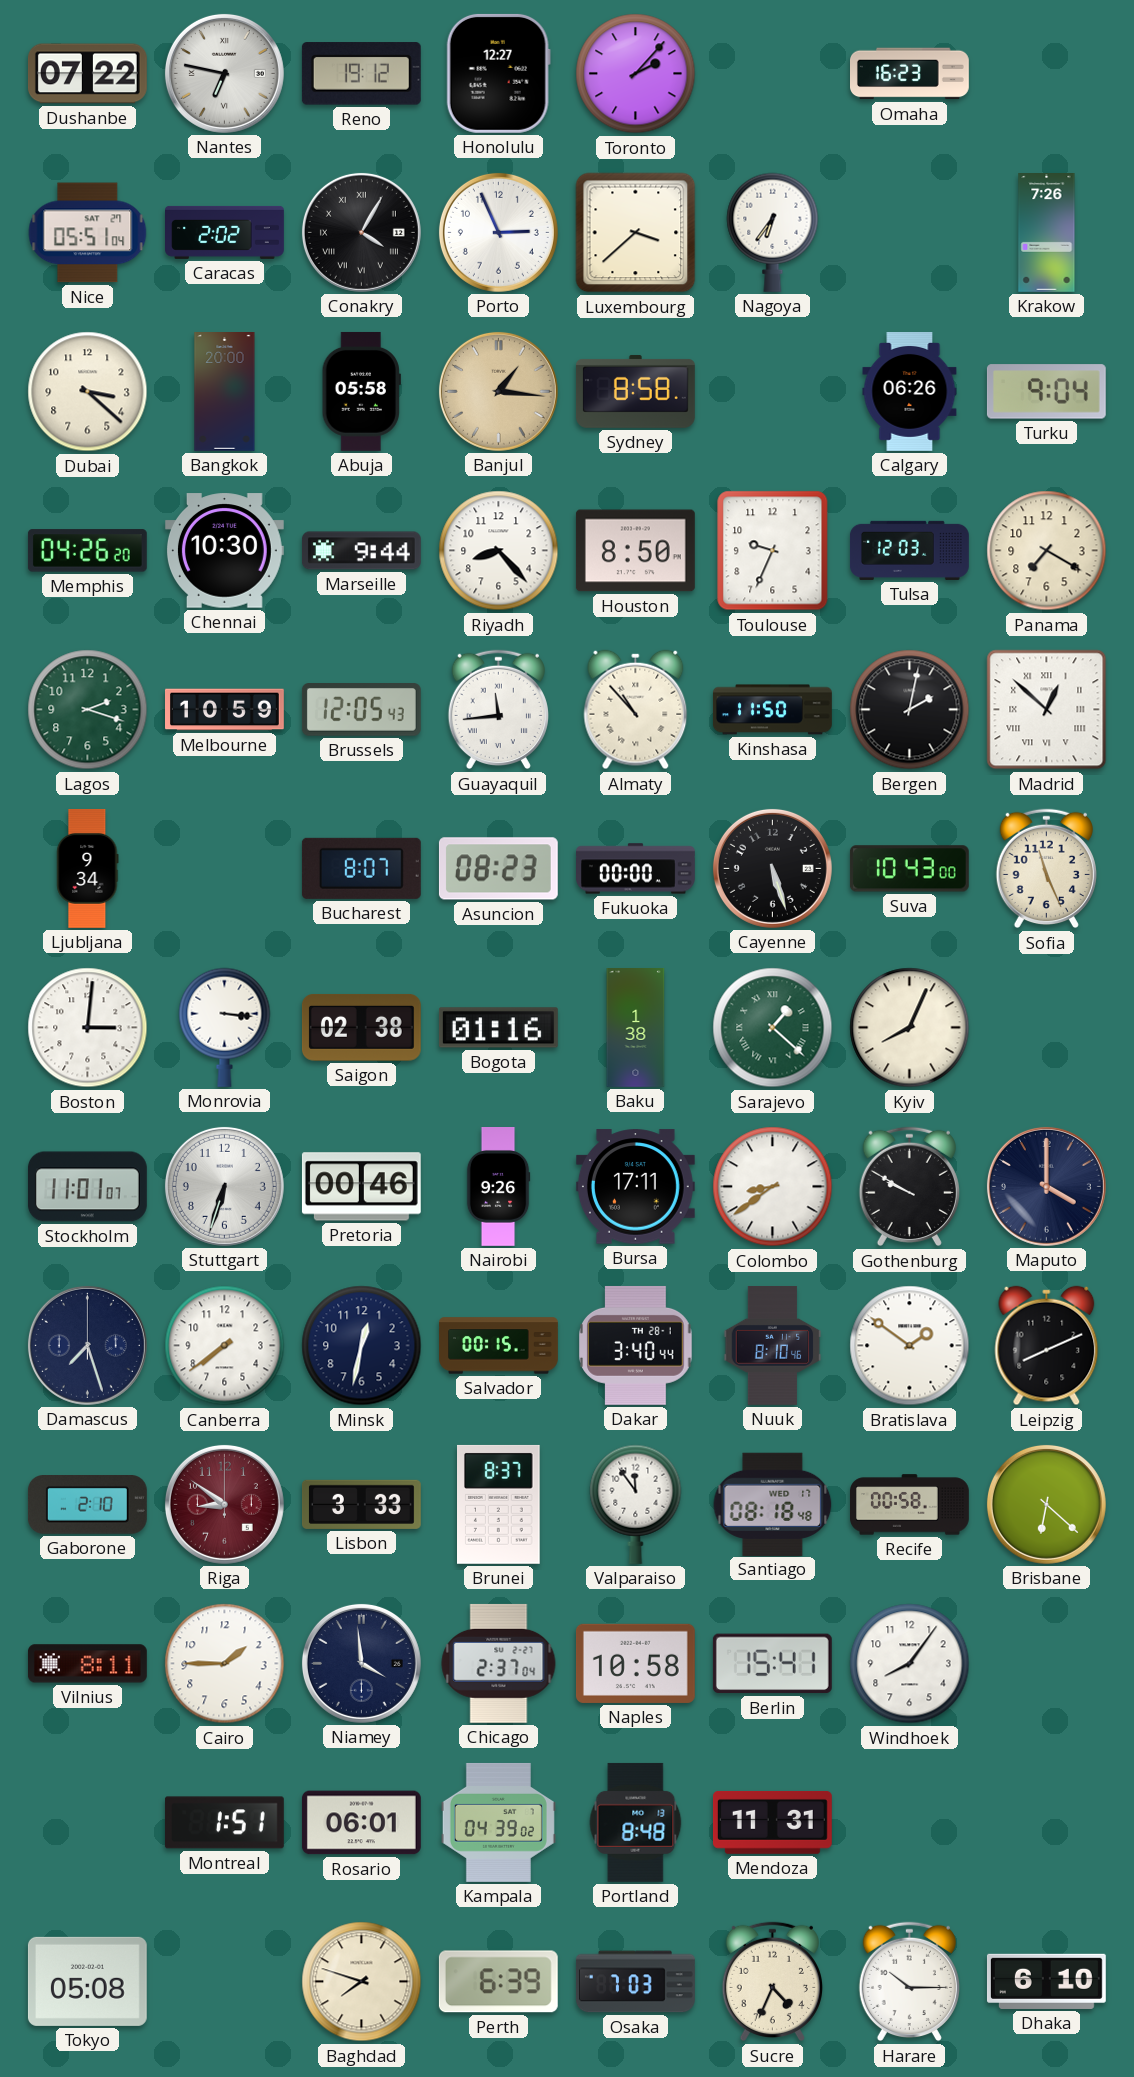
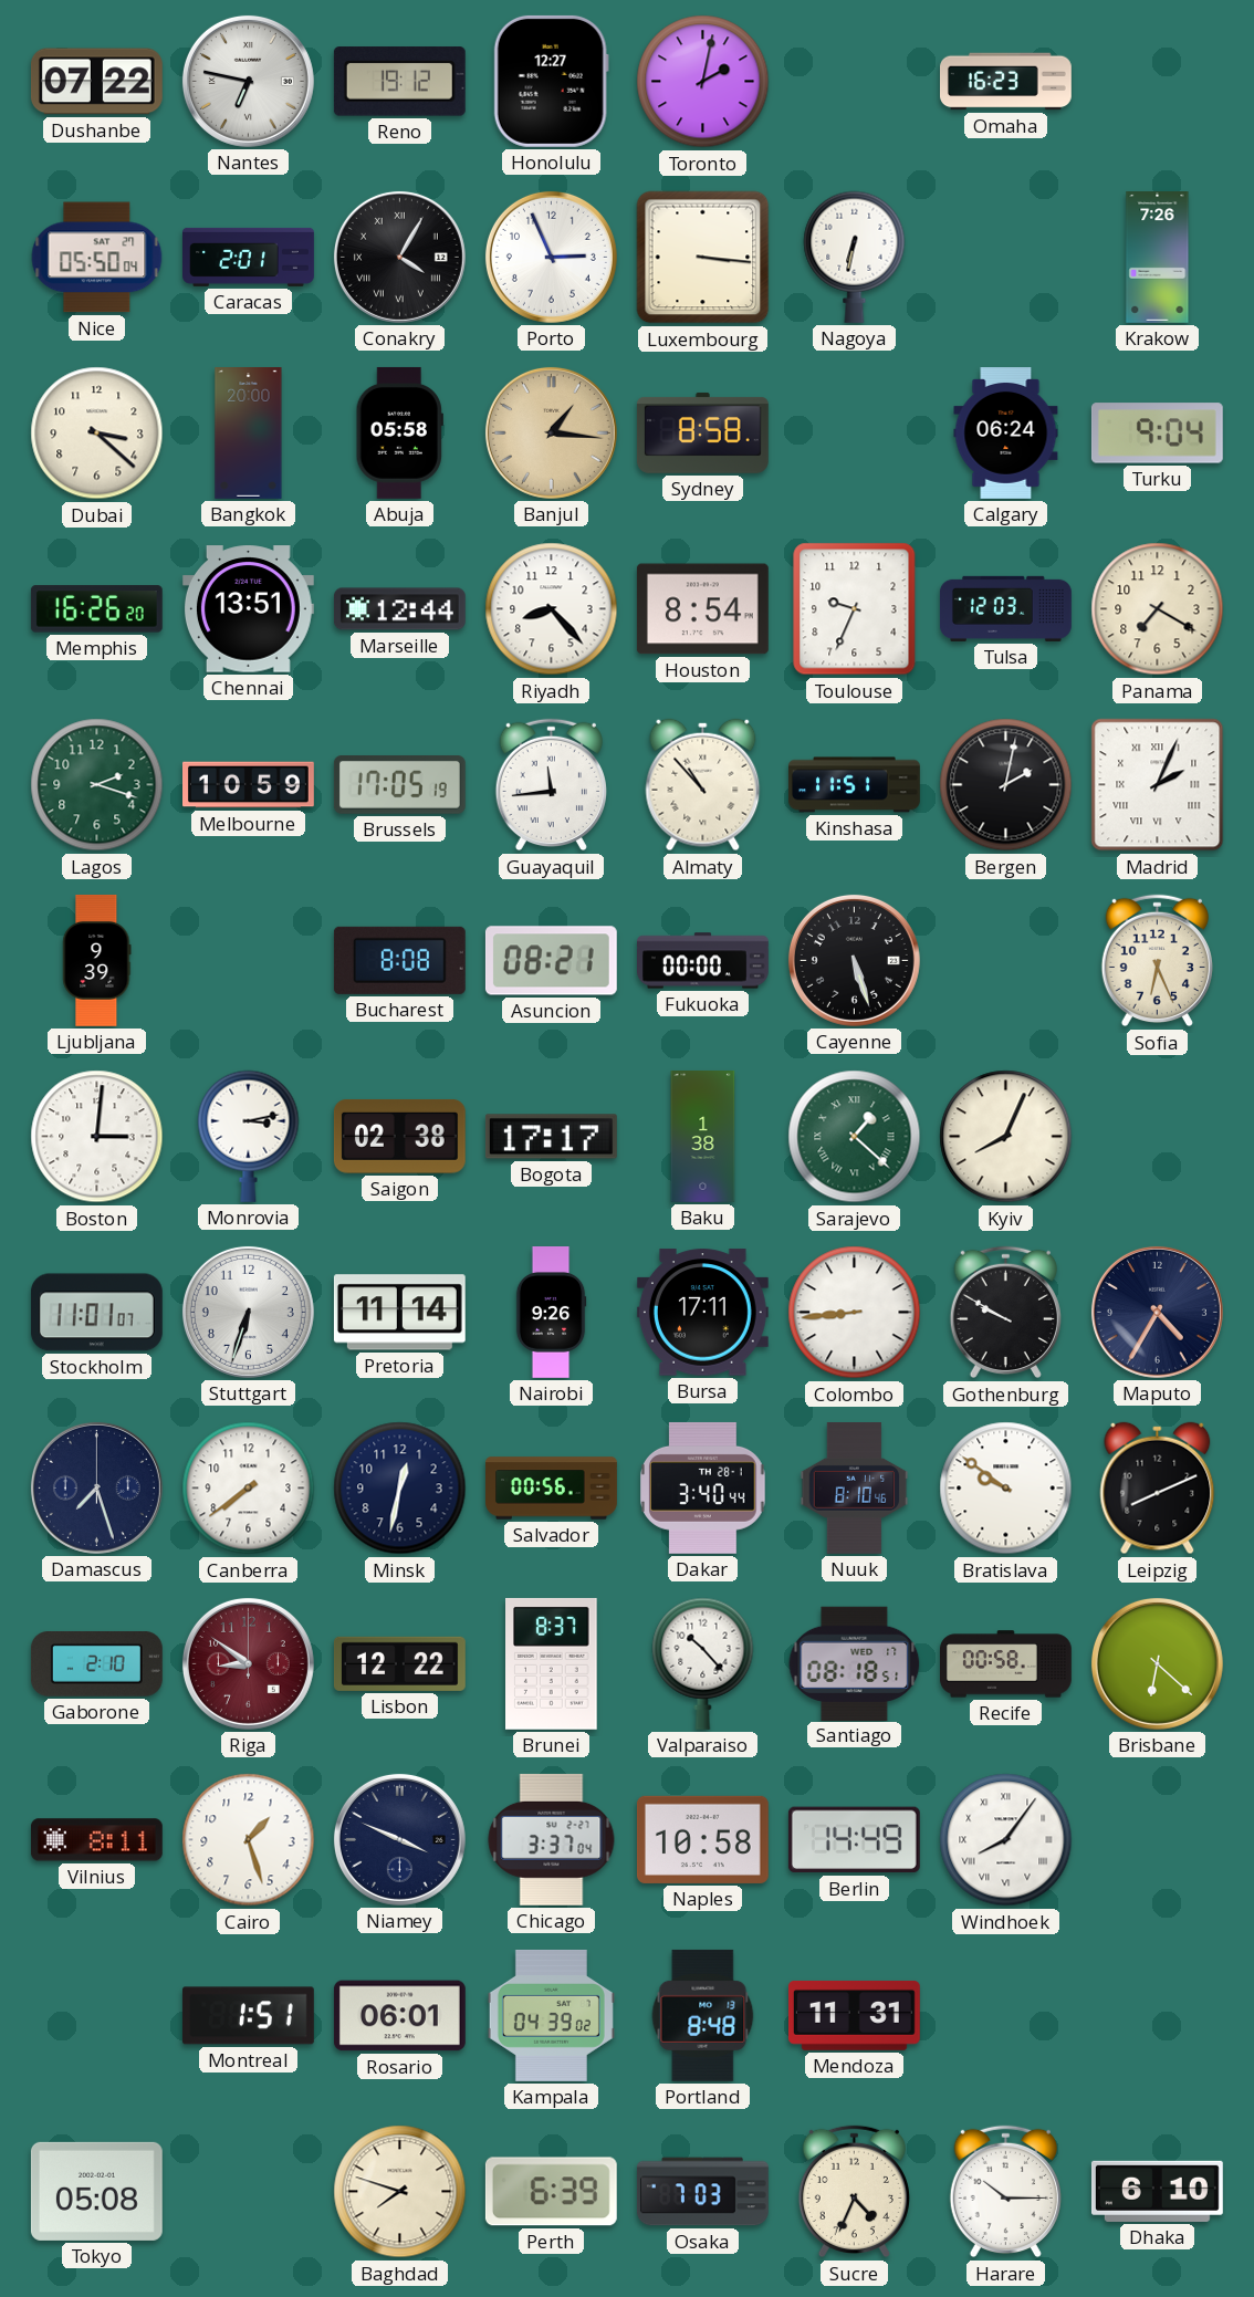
Toronto: 2:07 -> 2:02 (703, 82)
Nice: 05:51 -> 05:50 (97, 258)
Caracas: 2:02 -> 2:01 (249, 257)
Luxembourg: 3:38 -> 3:16 (703, 258)
Nagoya: 6:36 -> 6:32 (855, 257)
Calgary: 06:26 -> 06:24 (1006, 434)
Memphis: 04:26 -> 16:26 (96, 609)
Chennai: 10:30 -> 13:51 (248, 609)
Marseille: 9:44 -> 12:44 (399, 609)
Houston: 8:50 -> 8:54 (702, 609)
Brussels: 12:05 -> 17:05 (399, 785)
Kinshasa: 11:50 -> 11:51 (854, 785)
Madrid: 12:52 -> 2:04 (1158, 785)
Ljubljana: 9:34 -> 9:39 (97, 961)
Bucharest: 8:07 -> 8:08 (399, 960)
Asuncion: 08:23 -> 08:21 (551, 961)
Suva: 10:43 -> none (909, 869)
Sofia: 11:26 -> 6:26 (1157, 961)
Monrovia: 3:16 -> 3:13 (249, 1136)
Bogota: 01:16 -> 17:17 (551, 1137)
Pretoria: 00:46 -> 11:14 (399, 1313)
Colombo: 8:39 -> 8:44 (855, 1313)
Maputo: 4:00 -> 4:35 (1157, 1312)
Salvador: 00:15 -> 00:56 (552, 1489)
Bratislava: 1:51 -> 9:51 (1006, 1489)
Lisbon: 3:33 -> 12:22 (400, 1663)
Valparaiso: 11:54 -> 10:23 (703, 1663)
Santiago: 08:18:48 -> 08:18:51 (855, 1663)
Cairo: 1:45 -> 1:27 (249, 1840)
Niamey: 3:59 -> 3:49 (399, 1839)
Chicago: 2:37 -> 3:37 (552, 1839)
Berlin: 15:41 -> 14:49 (854, 1840)
Windhoek numerals: Arabic -> Roman (1006, 1840)
